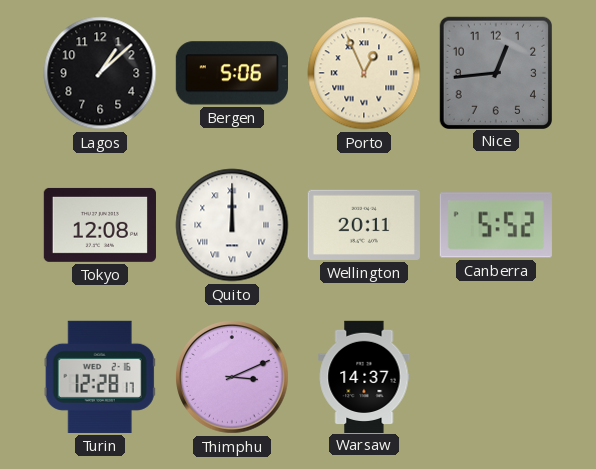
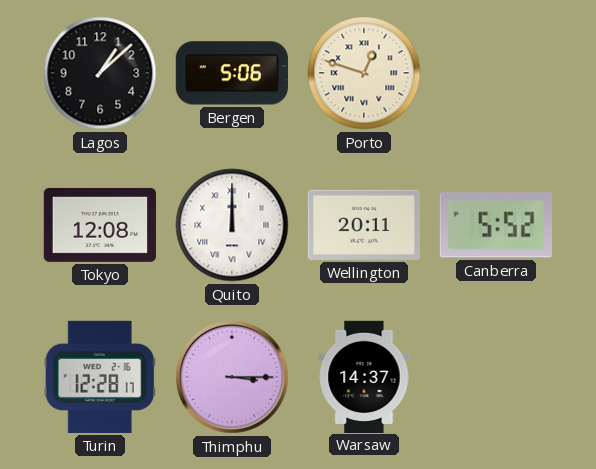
Porto: 12:56 -> 12:48 (364, 73)
Nice: 12:44 -> none (495, 72)
Thimphu: 3:11 -> 3:15 (232, 377)
